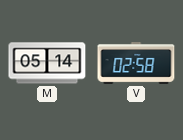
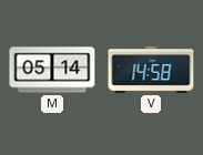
V: 02:58 -> 14:58 (151, 71)
